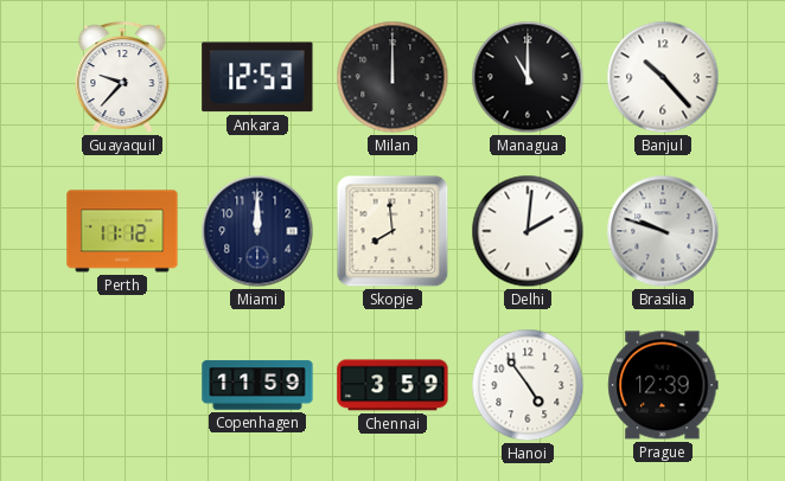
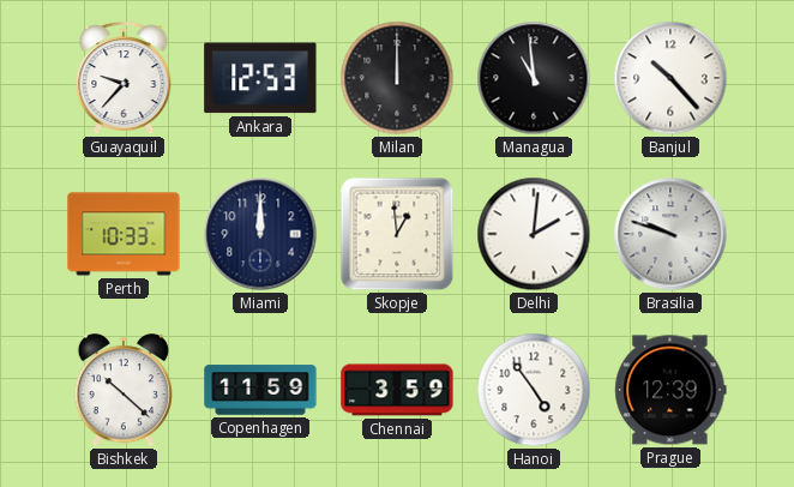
Managua: 11:00 -> 10:59 (534, 78)
Perth: 11:12 -> 10:33 (124, 234)
Skopje: 7:59 -> 12:59 (397, 234)
Bishkek: none -> 10:22 (124, 391)
